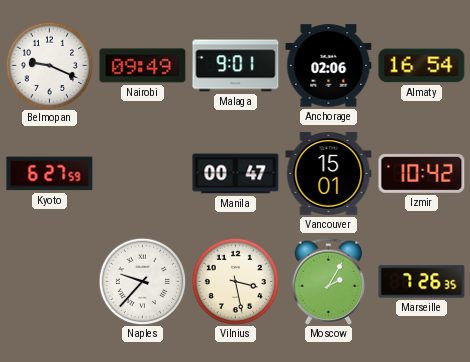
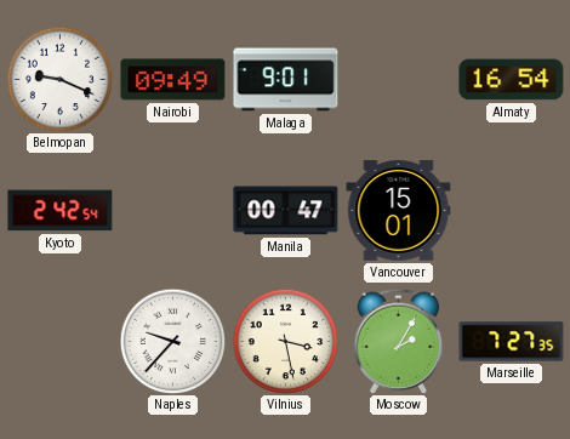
Anchorage: 02:06 -> none (329, 66)
Kyoto: 6:27 -> 2:42 (61, 211)
Izmir: 10:42 -> none (422, 173)
Marseille: 7:26 -> 7:27 (512, 342)
